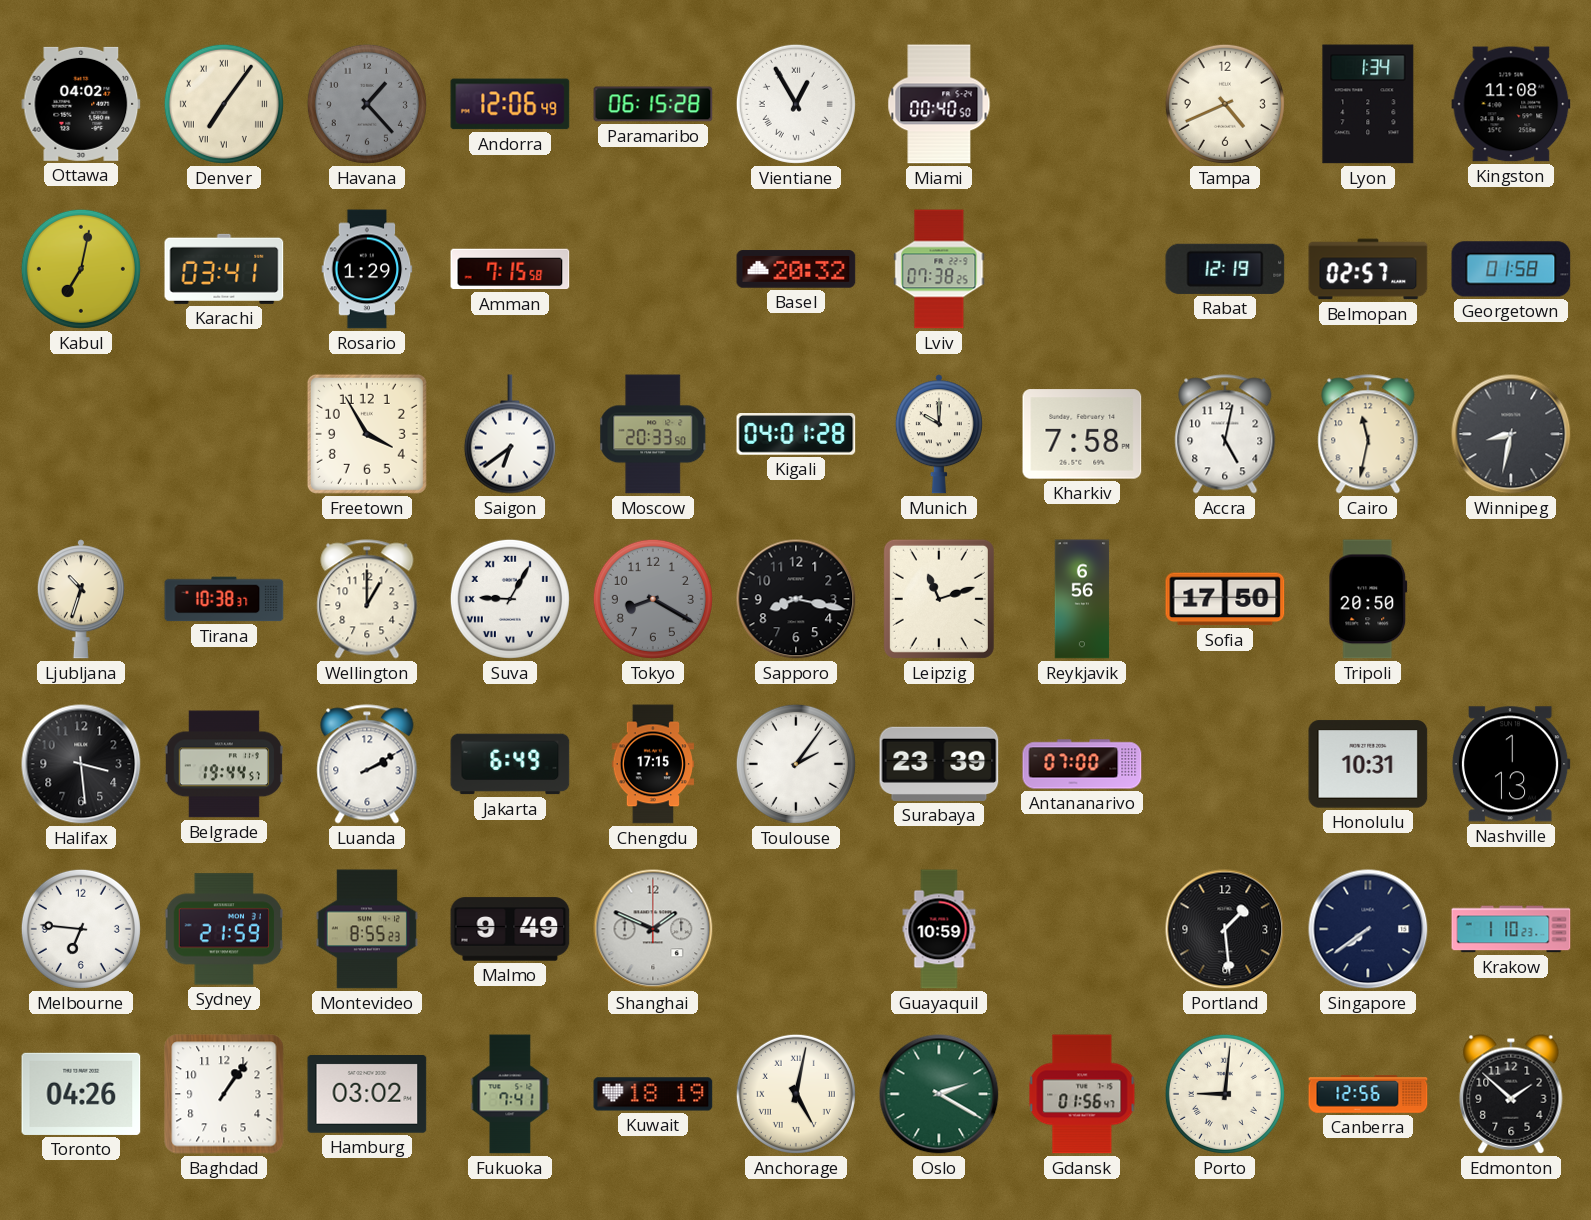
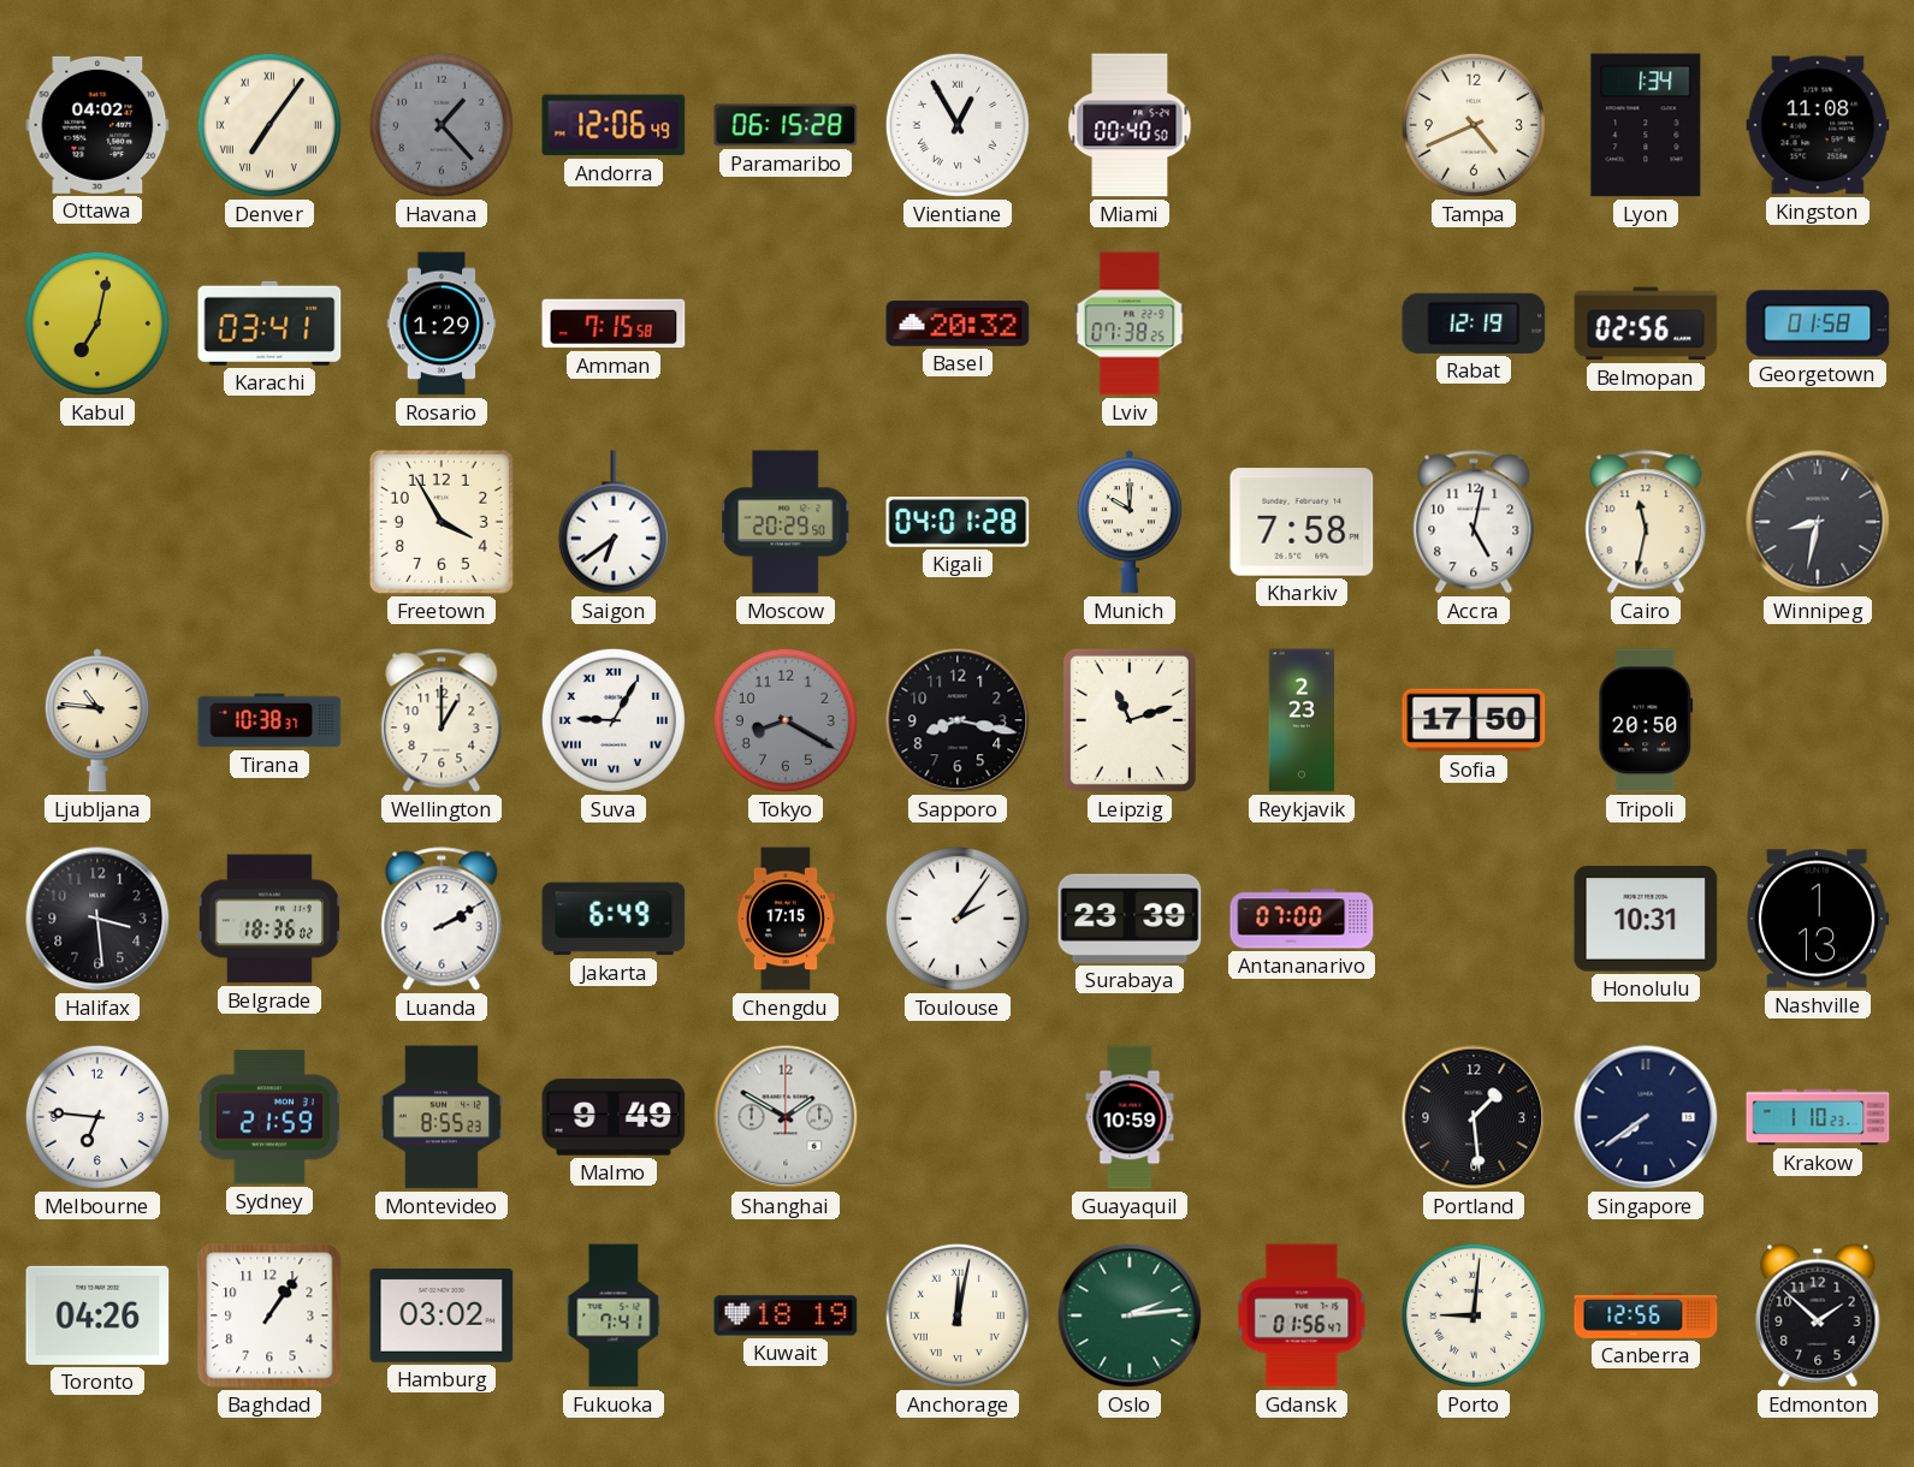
Belmopan: 02:57 -> 02:56 (1646, 323)
Moscow: 20:33 -> 20:29 (787, 522)
Ljubljana: 10:33 -> 10:46 (97, 720)
Reykjavik: 6:56 -> 2:23 (1302, 720)
Belgrade: 19:44 -> 18:36 (268, 919)
Shanghai: 1:49 -> 1:50 (786, 1117)
Anchorage: 5:02 -> 12:02 (958, 1315)
Oslo: 2:20 -> 2:14 (1130, 1315)
